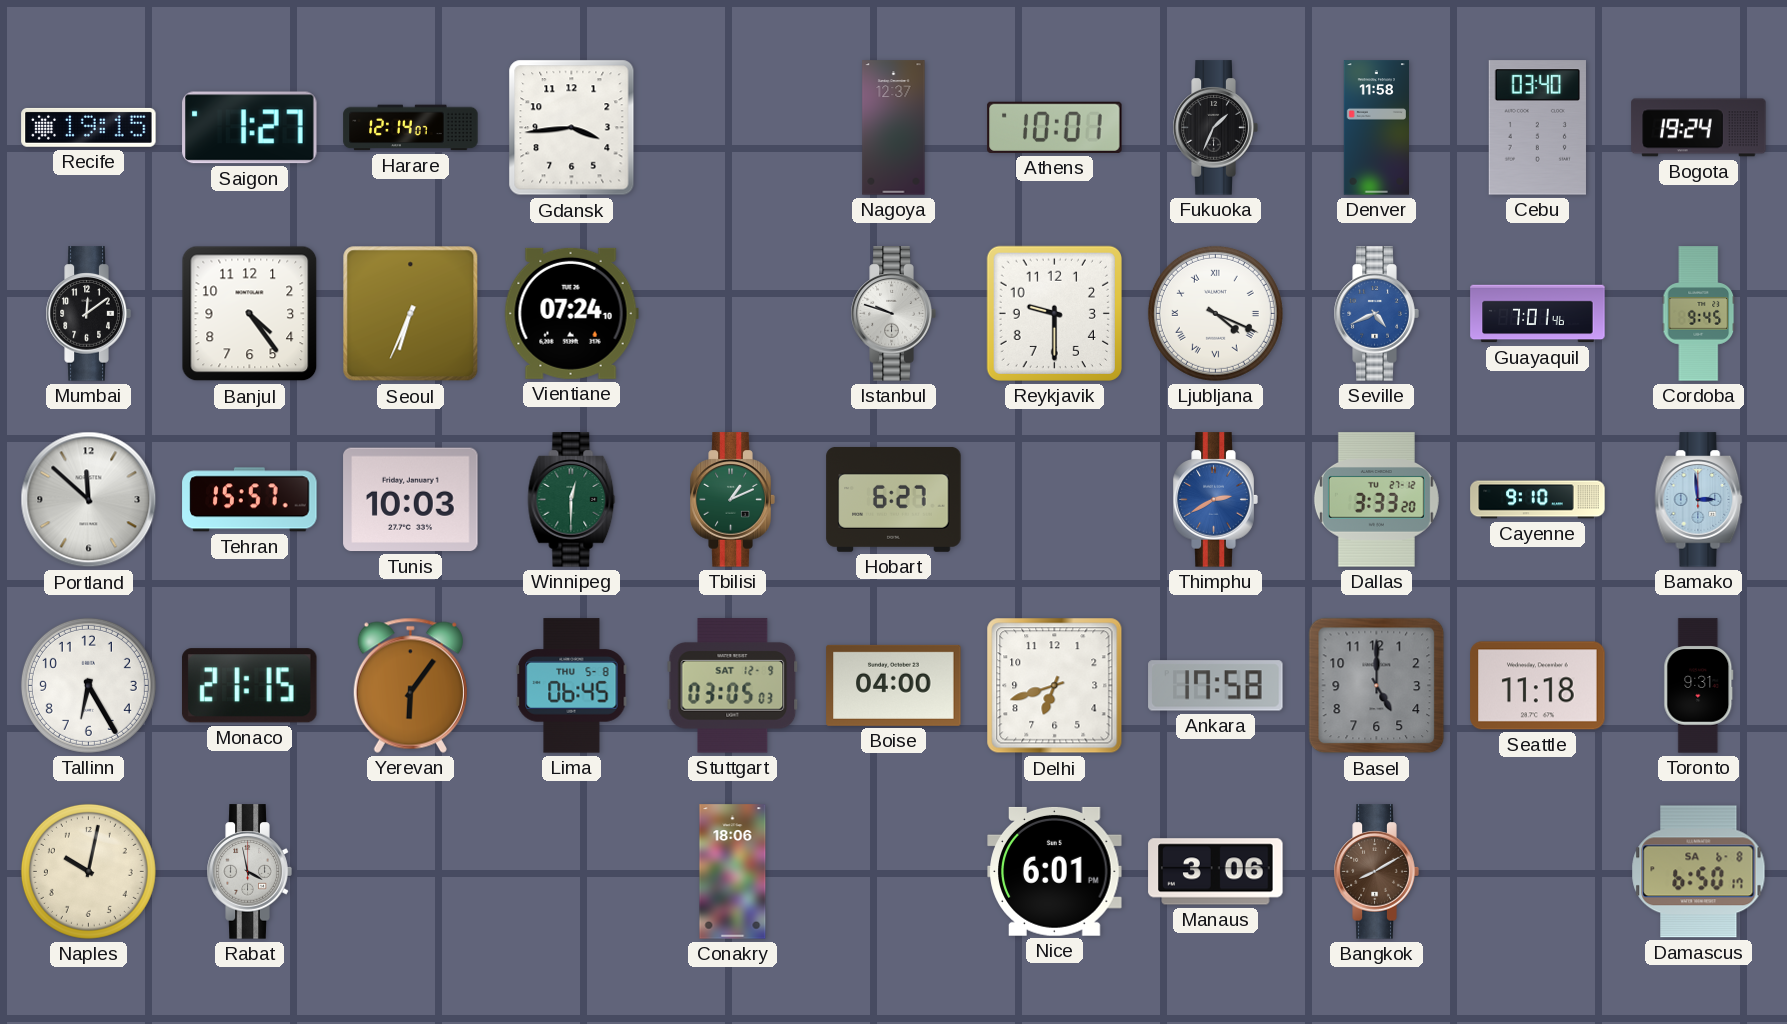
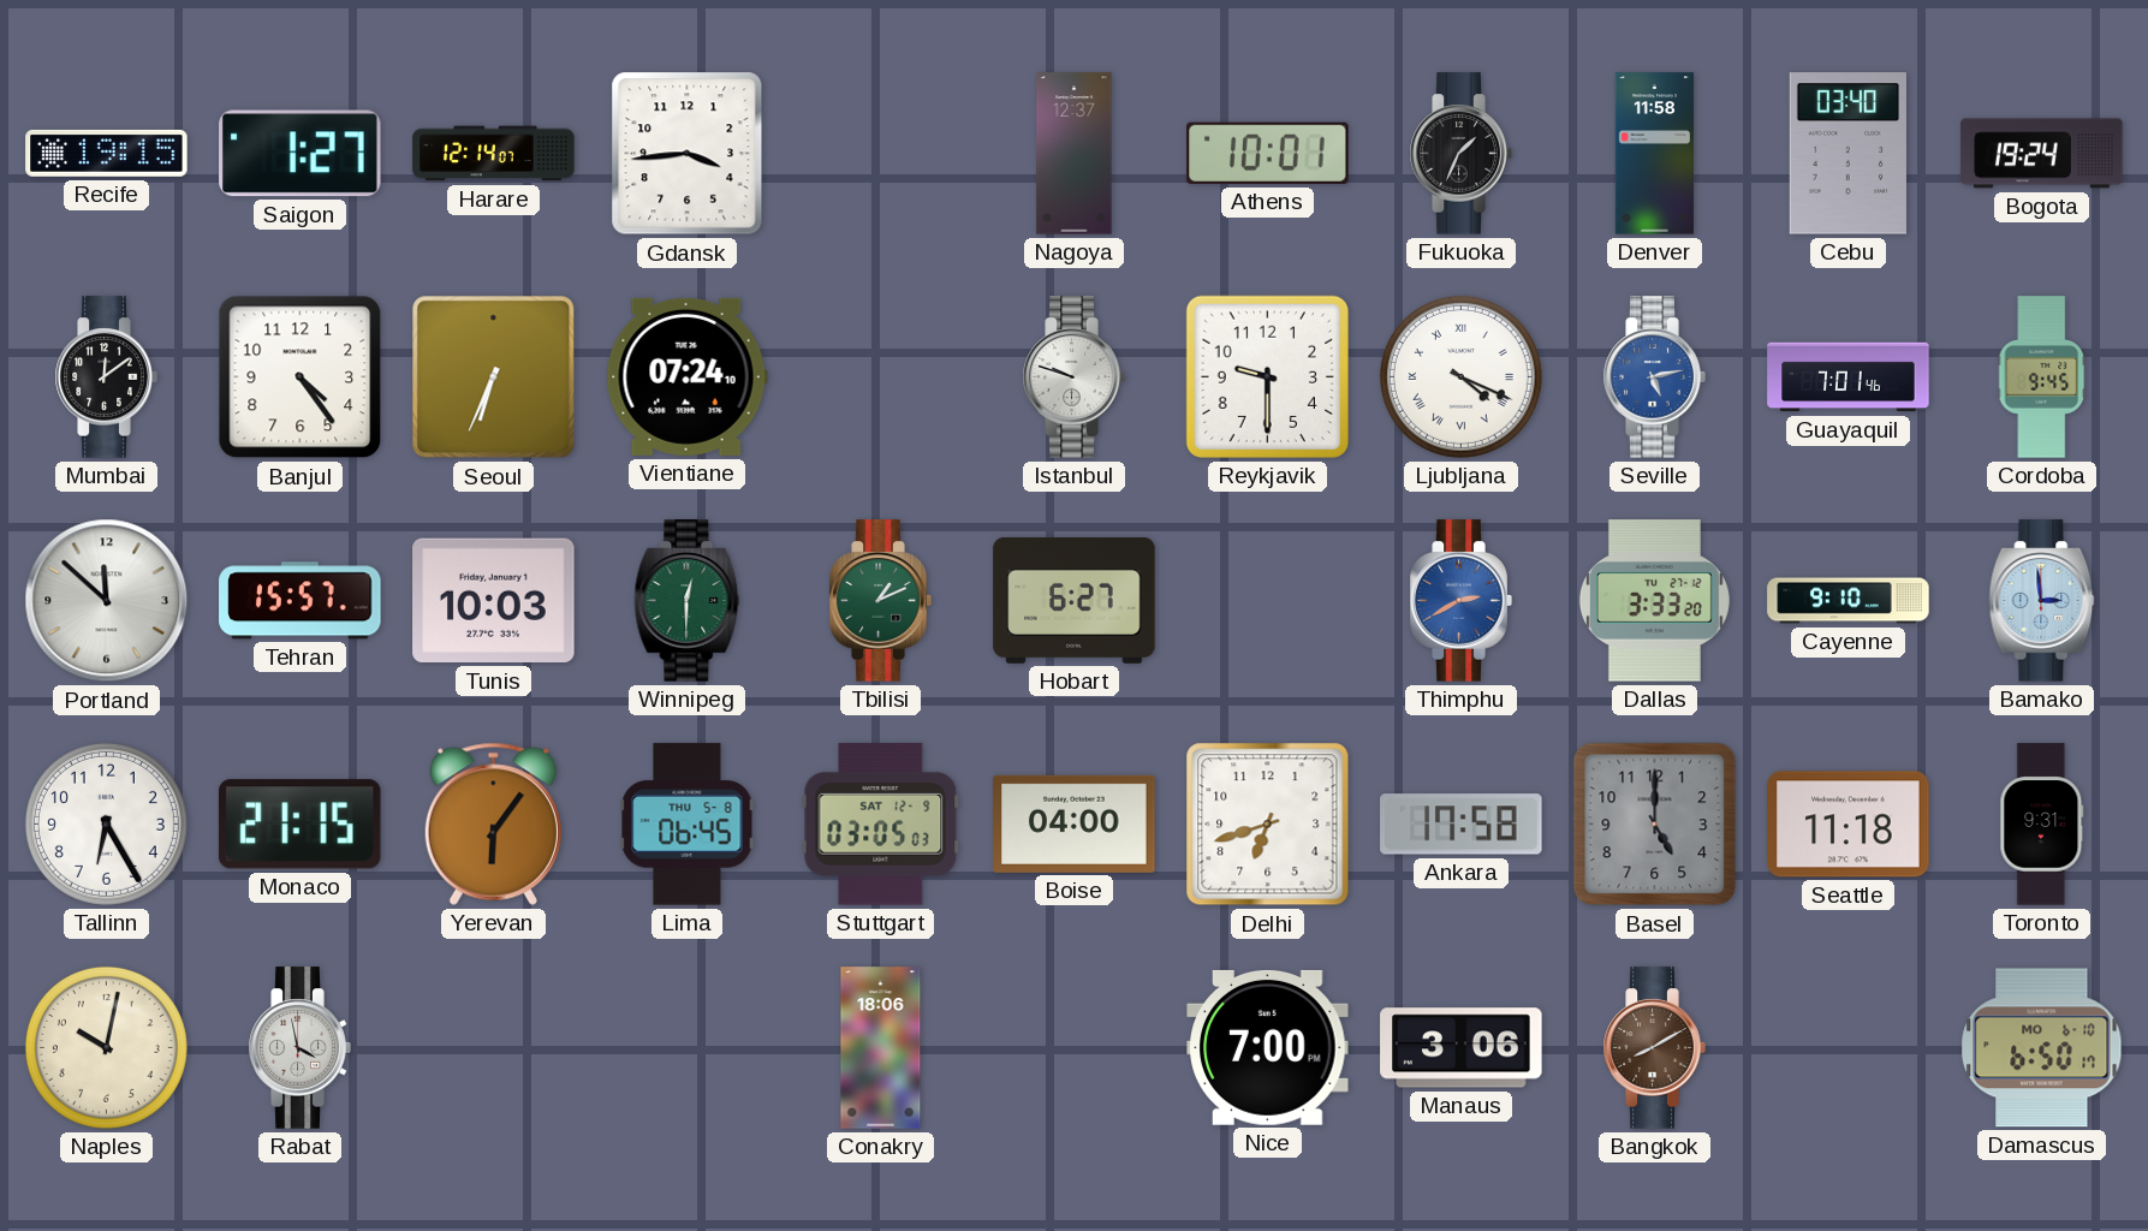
Seville: 4:41 -> 5:13 (1654, 377)
Nice: 6:01 -> 7:00 (1268, 1047)
Damascus date: SA 6-8 -> MO 6-10 (2042, 1048)
